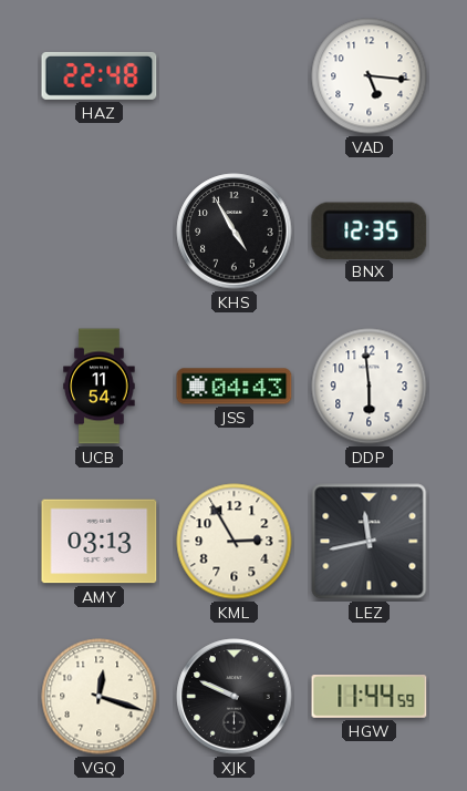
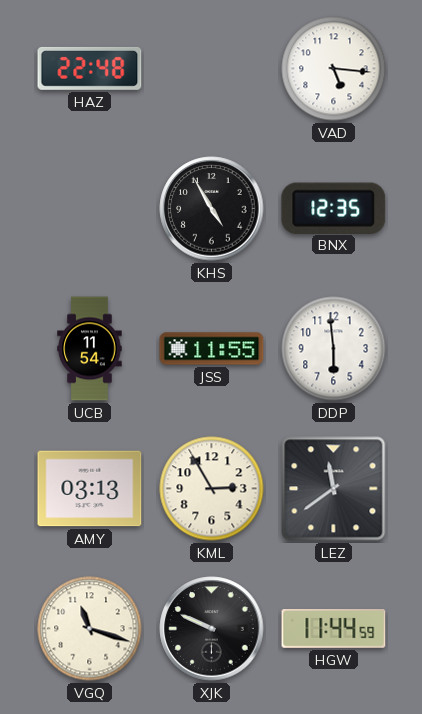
JSS: 04:43 -> 11:55 (212, 349)
LEZ: 11:43 -> 11:39 (334, 489)
VGQ: 12:18 -> 11:18 (90, 629)
